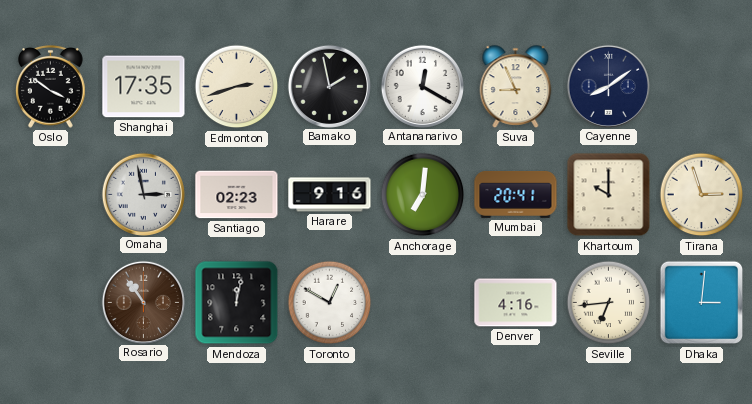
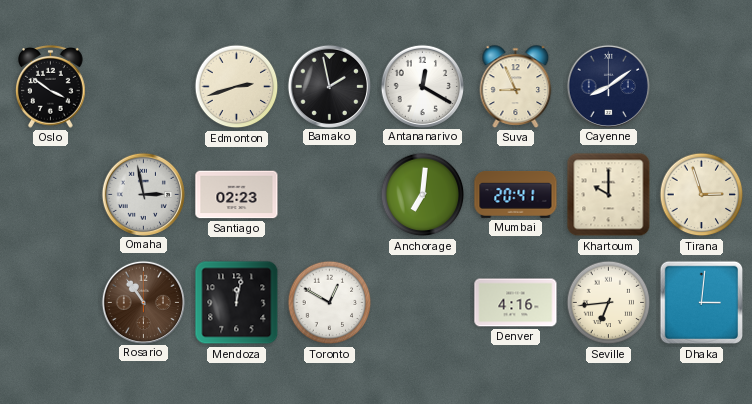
Shanghai: 17:35 -> none (144, 87)
Harare: 9:16 -> none (330, 195)
